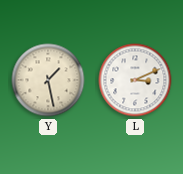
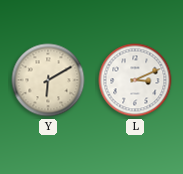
Y: 1:28 -> 6:10 (48, 80)
